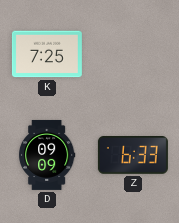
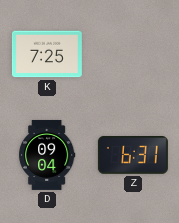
D: 09:09 -> 09:04 (47, 155)
Z: 6:33 -> 6:31 (133, 155)
